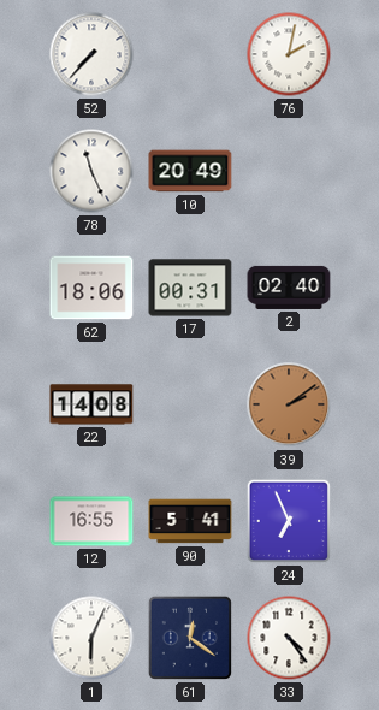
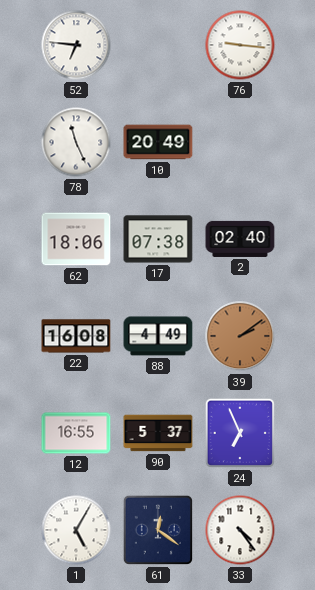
52: 7:37 -> 6:46 (76, 45)
76: 2:02 -> 9:16 (240, 45)
17: 00:31 -> 07:38 (158, 239)
22: 14:08 -> 16:08 (76, 336)
88: none -> 4:49 (158, 336)
90: 5:41 -> 5:37 (158, 433)
1: 6:04 -> 5:05 (76, 530)
